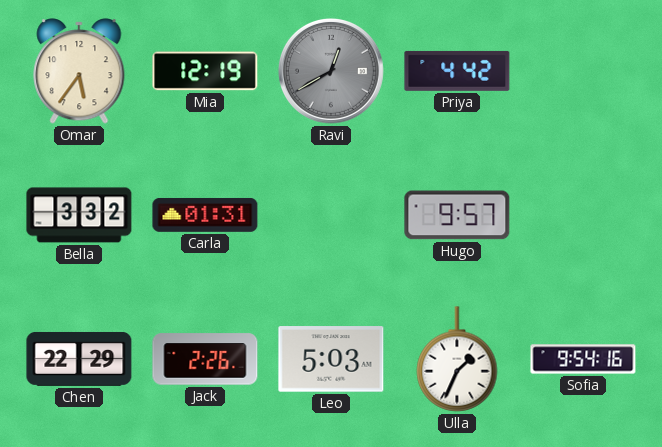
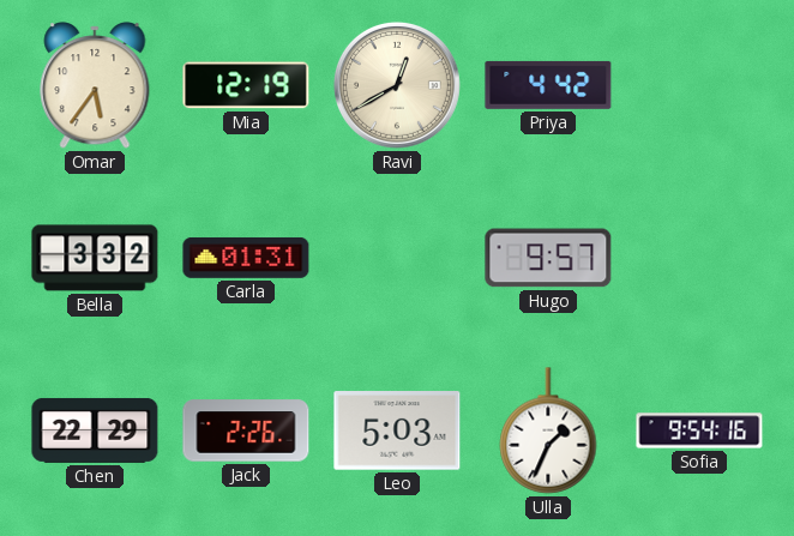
Ravi dial: grey -> cream (397, 85)
